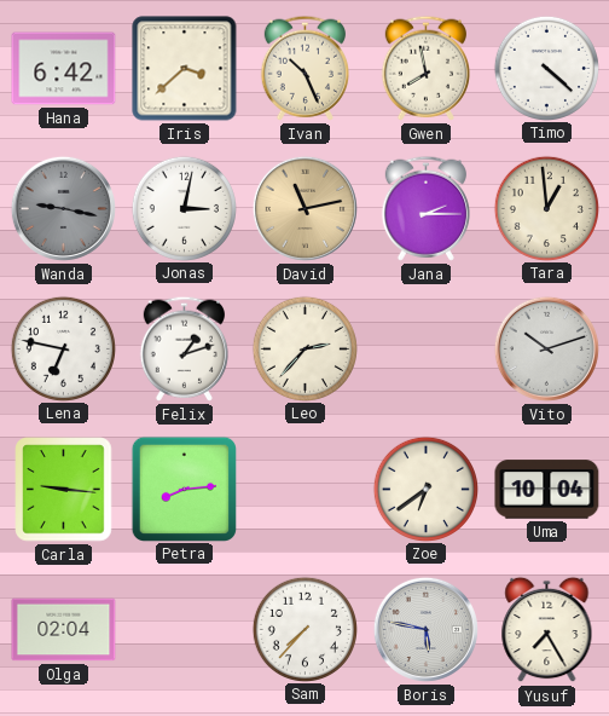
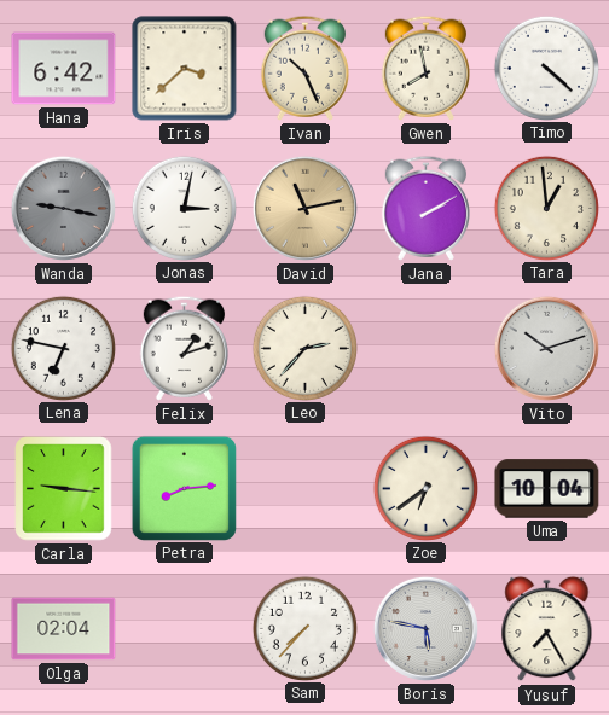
Jana: 2:15 -> 2:10 (425, 208)
